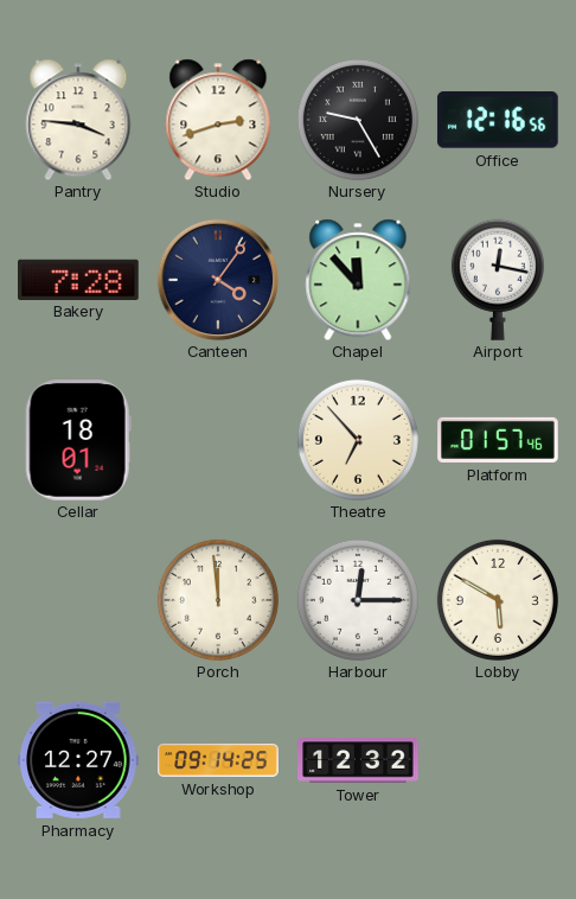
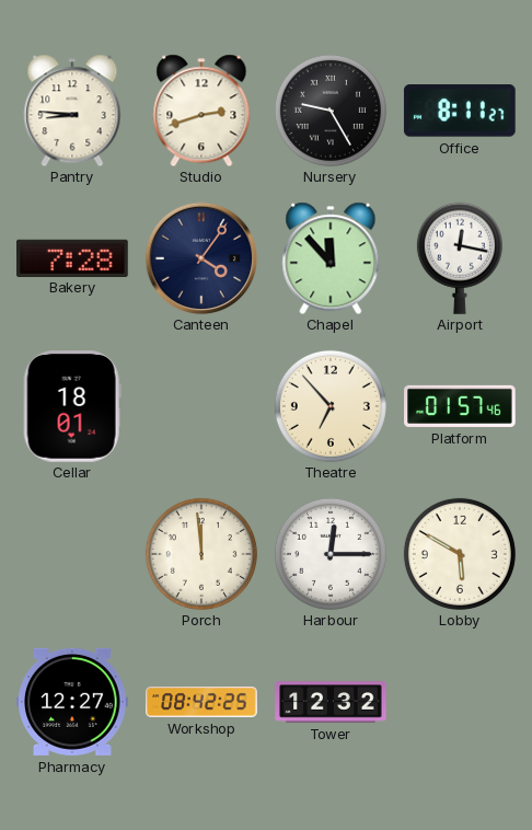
Pantry: 3:46 -> 8:46 (72, 111)
Office: 12:16 -> 8:11 (460, 112)
Workshop: 09:14 -> 08:42 (201, 703)
